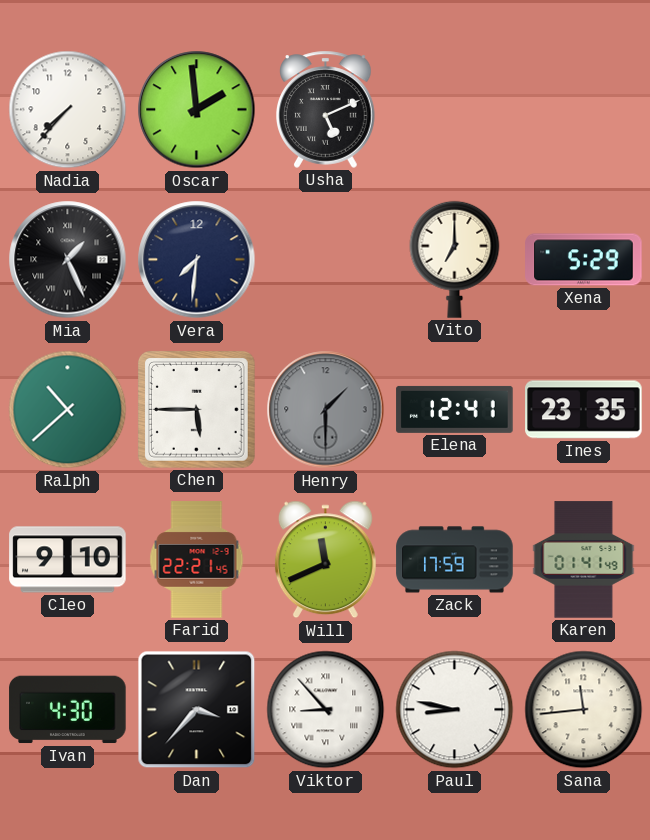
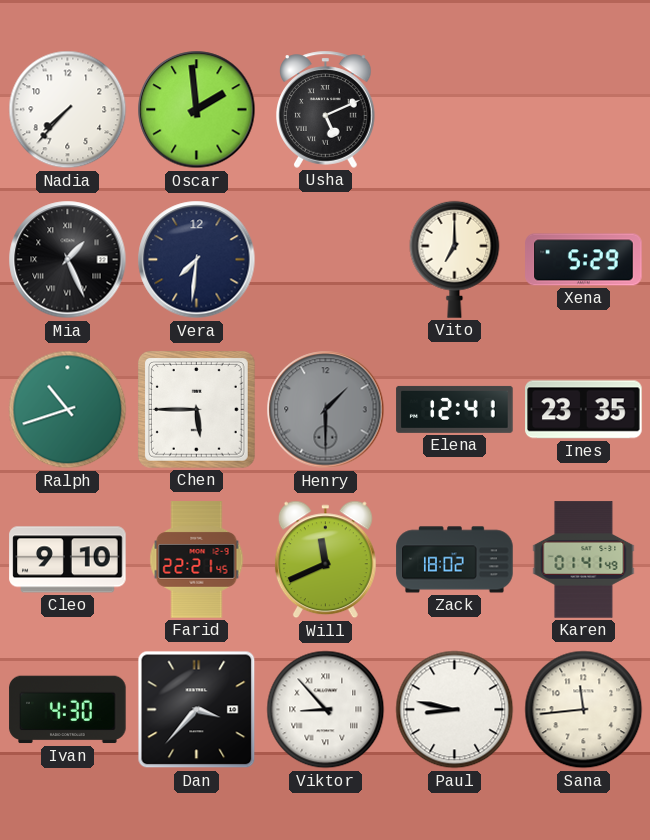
Ralph: 10:38 -> 10:42 (68, 410)
Zack: 17:59 -> 18:02 (455, 560)
